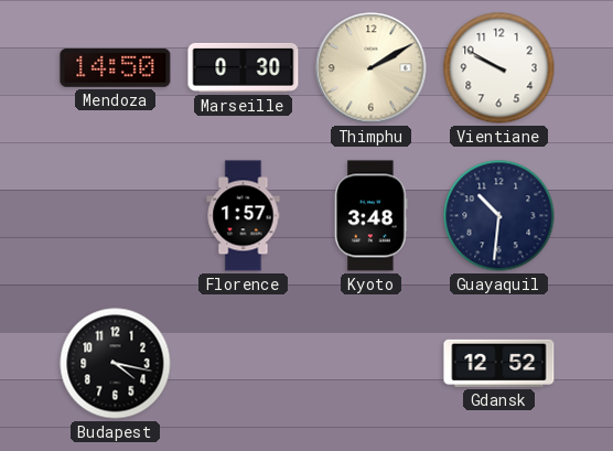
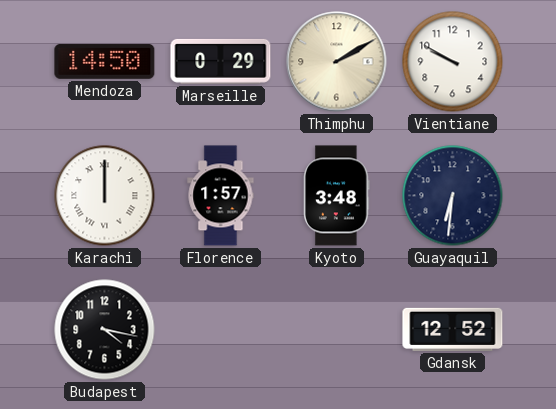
Marseille: 0:30 -> 0:29 (221, 61)
Karachi: none -> 12:00 (105, 196)
Guayaquil: 10:31 -> 6:31 (453, 196)
